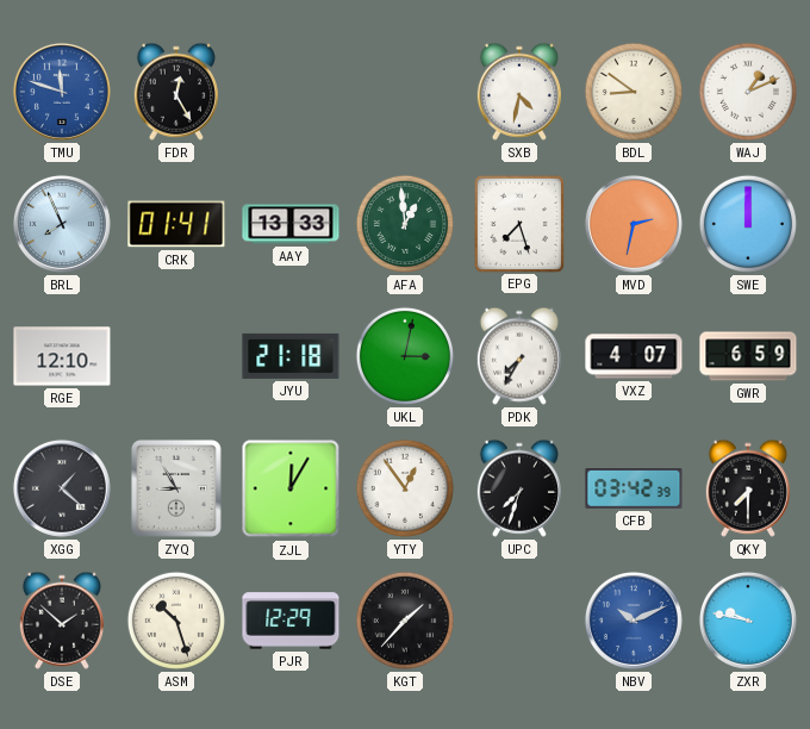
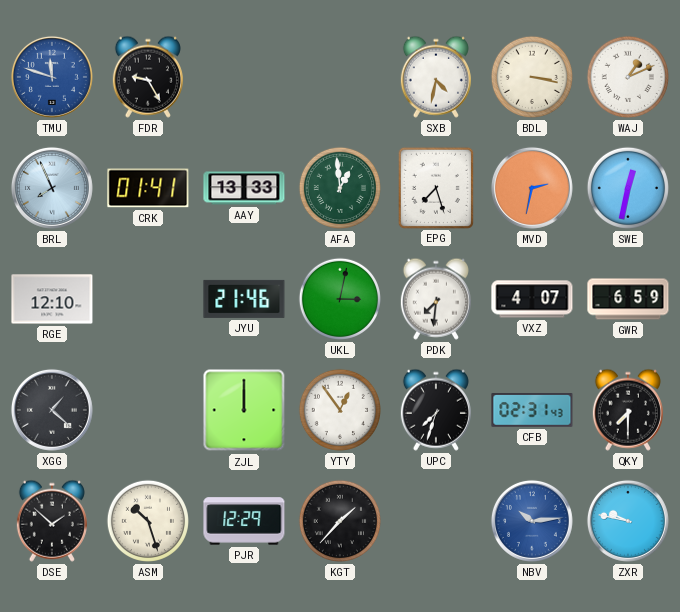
FDR: 12:25 -> 9:25 (148, 77)
BDL: 8:51 -> 3:17 (532, 77)
SWE: 12:00 -> 12:32 (628, 188)
JYU: 21:18 -> 21:46 (244, 299)
PDK: 7:35 -> 7:31 (436, 299)
ZYQ: 8:55 -> none (177, 490)
ZJL: 12:05 -> 12:00 (244, 410)
CFB: 03:42 -> 02:31 (532, 410)
NBV: 10:11 -> 10:14 (532, 521)
